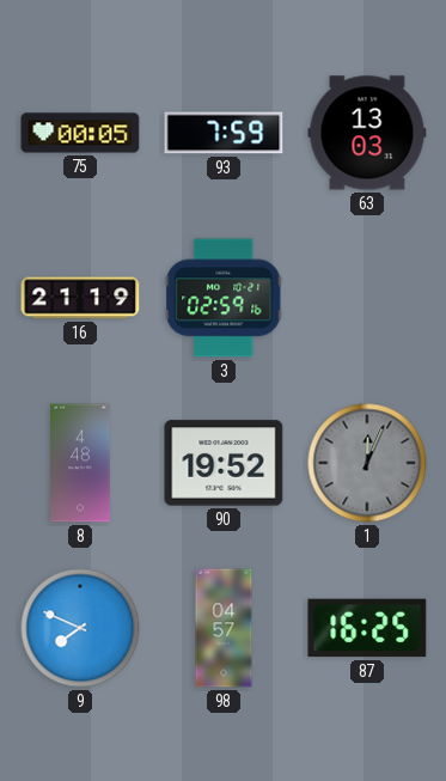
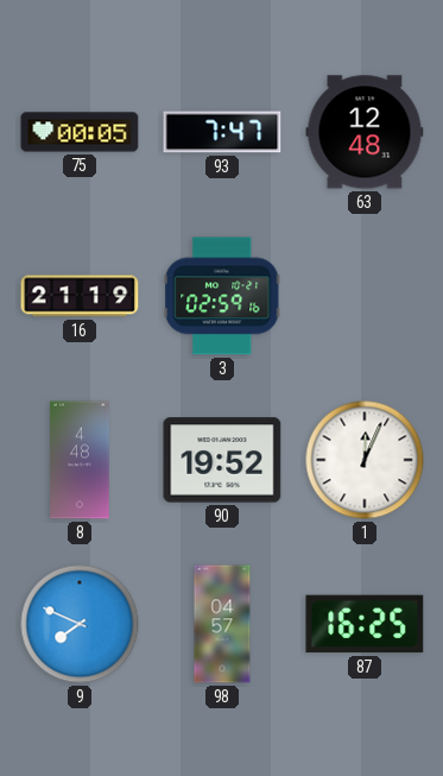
93: 7:59 -> 7:47 (222, 132)
63: 13:03 -> 12:48 (365, 132)
1 dial: grey -> white (365, 460)
